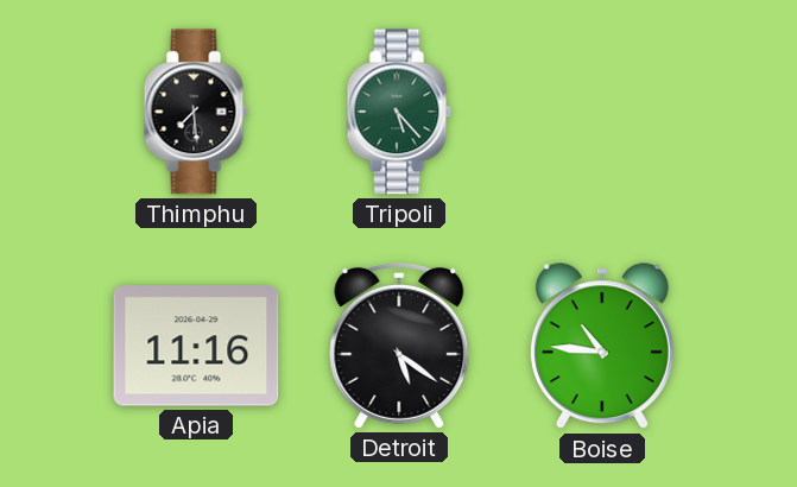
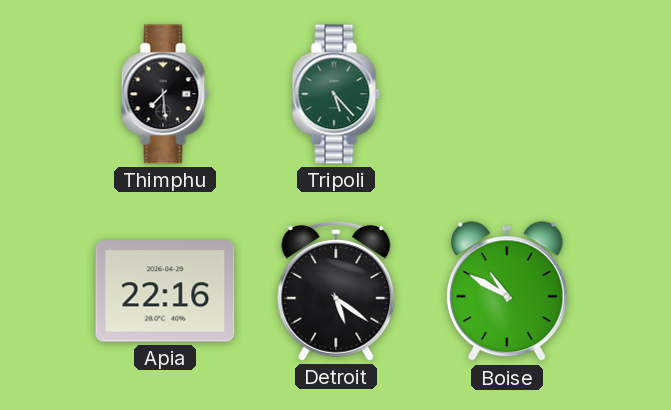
Apia: 11:16 -> 22:16 (165, 291)
Boise: 10:46 -> 10:50 (507, 292)
